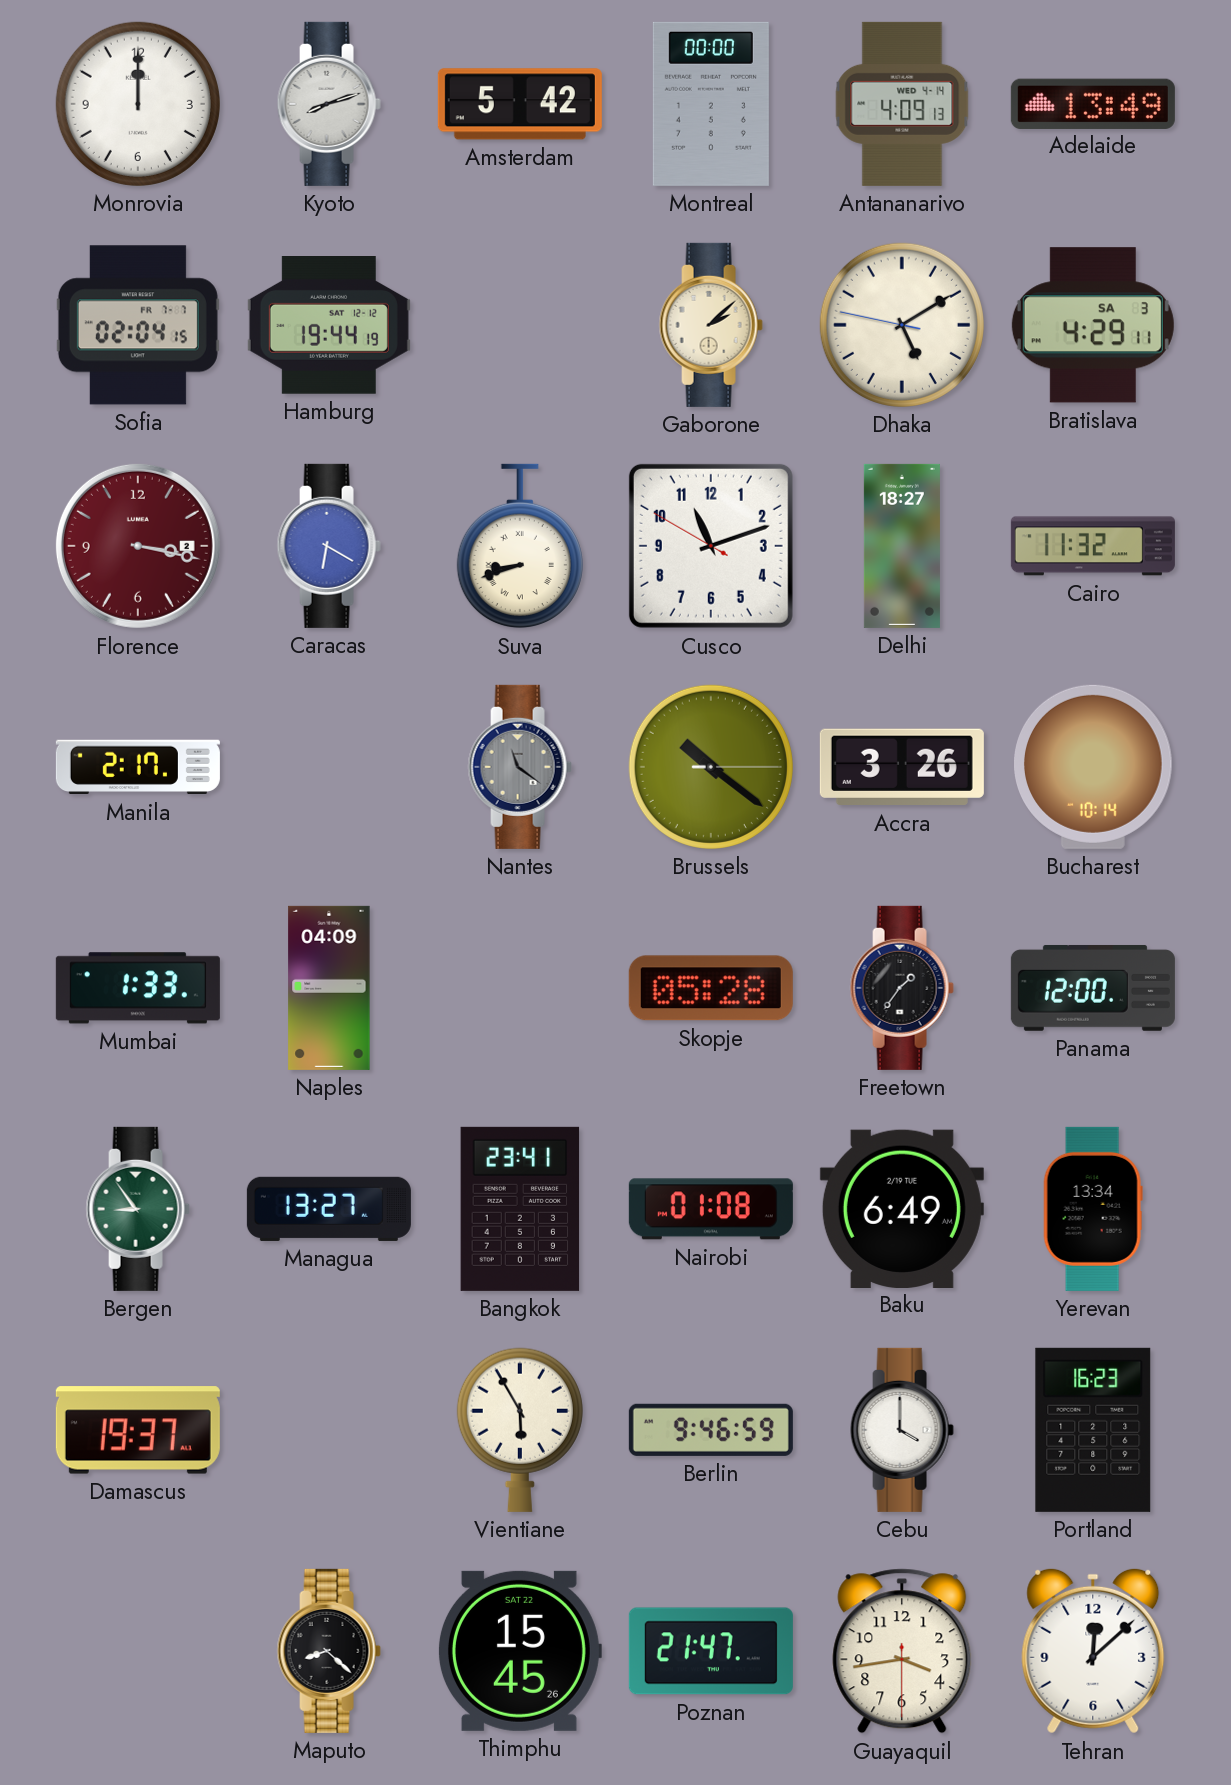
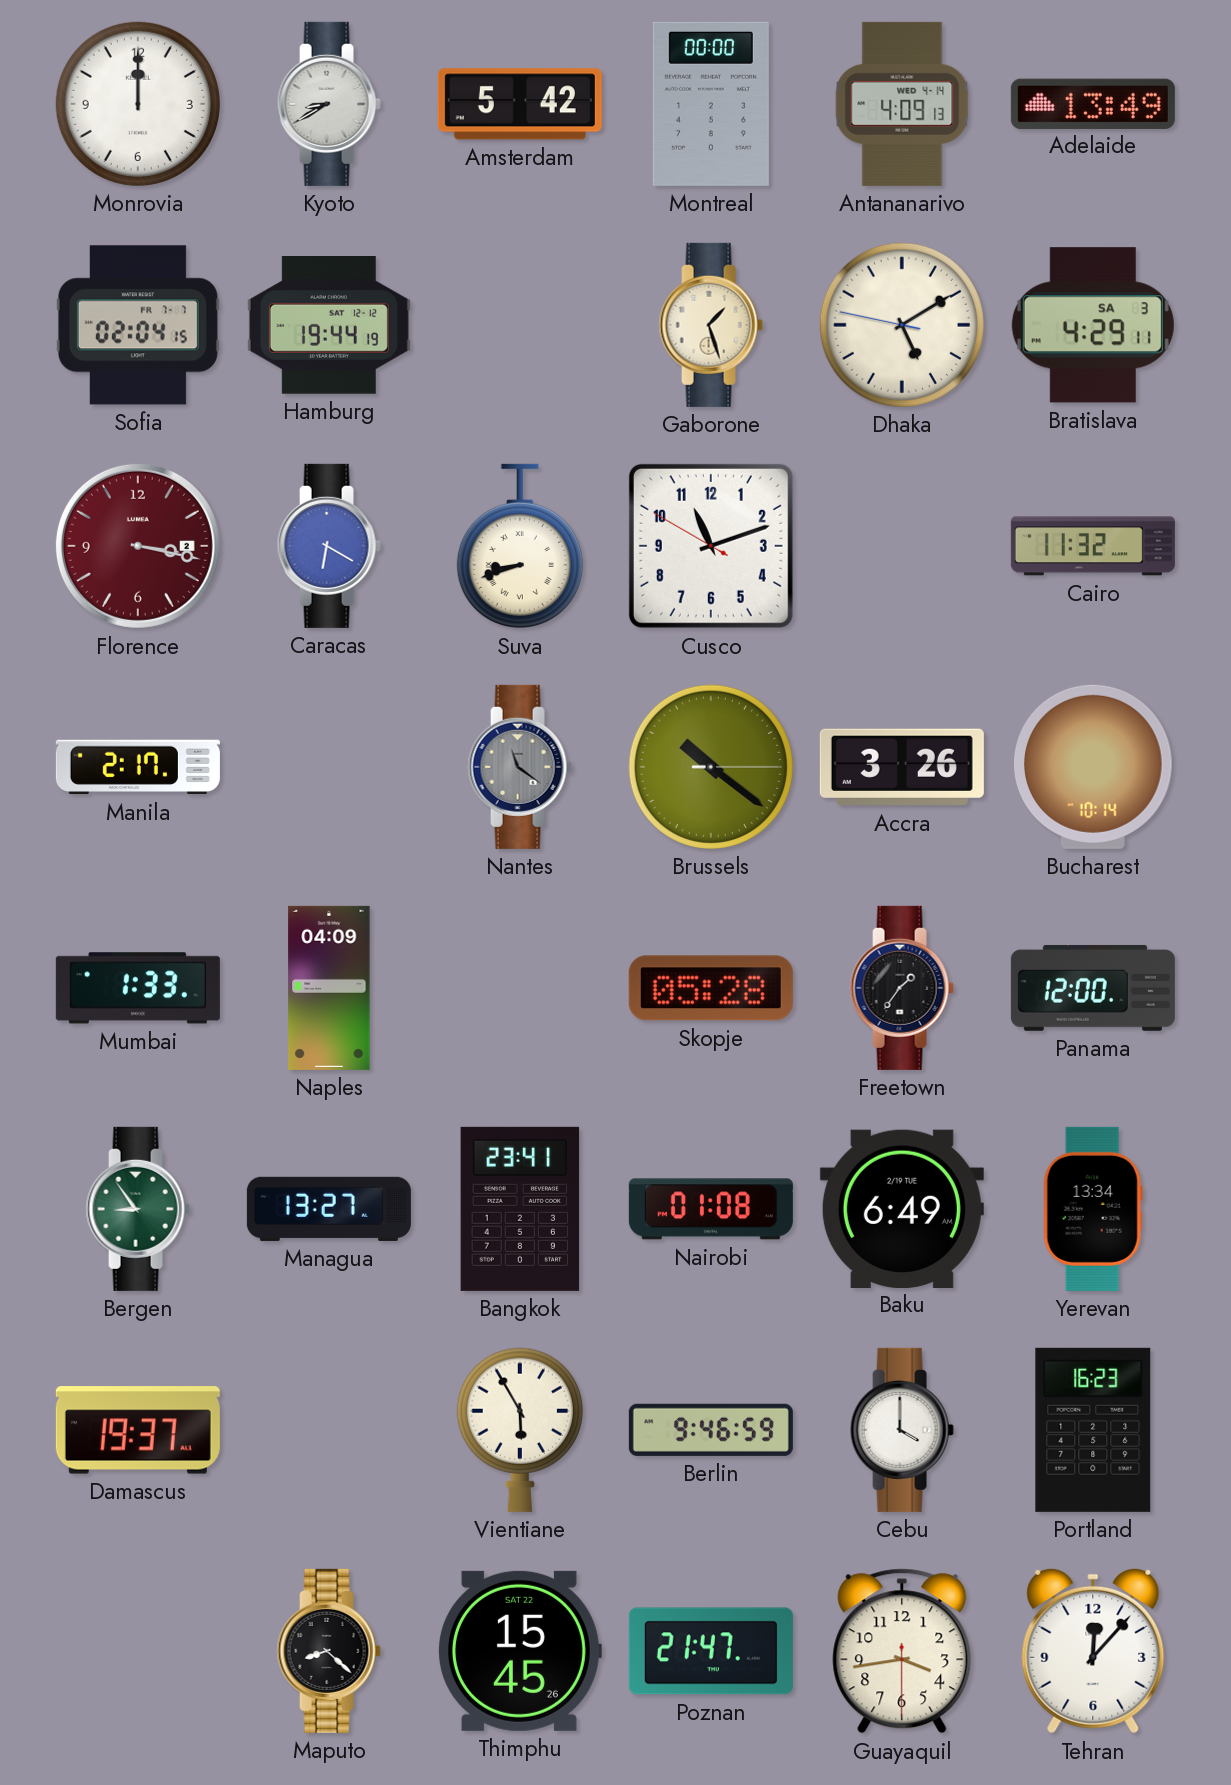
Kyoto: 8:12 -> 8:40 (329, 104)
Gaborone: 2:08 -> 1:27 (711, 325)
Delhi: 18:27 -> none (902, 546)
Tehran: 12:08 -> 12:07 (1093, 1651)
